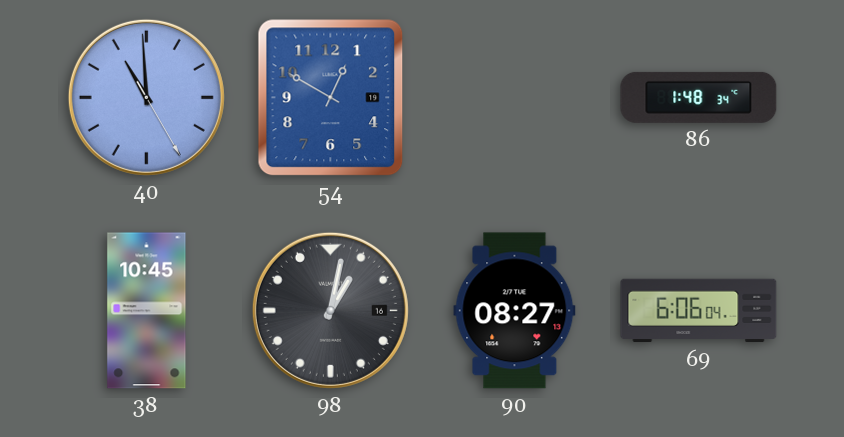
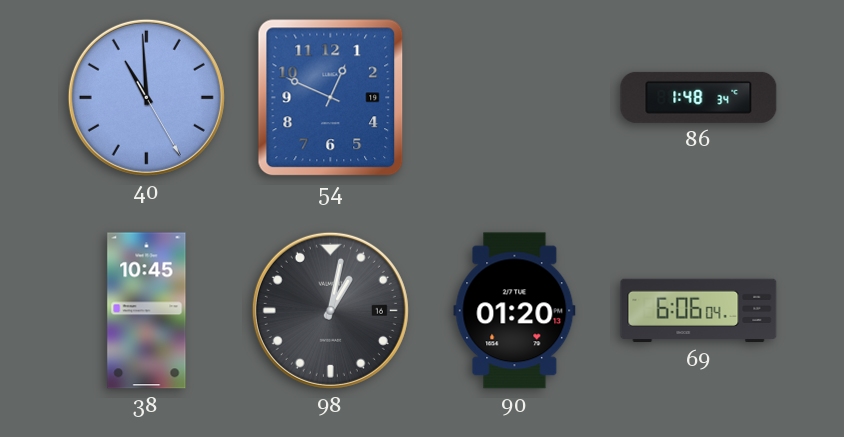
54: 12:50 -> 12:49 (331, 98)
90: 08:27 -> 01:20 (515, 311)
